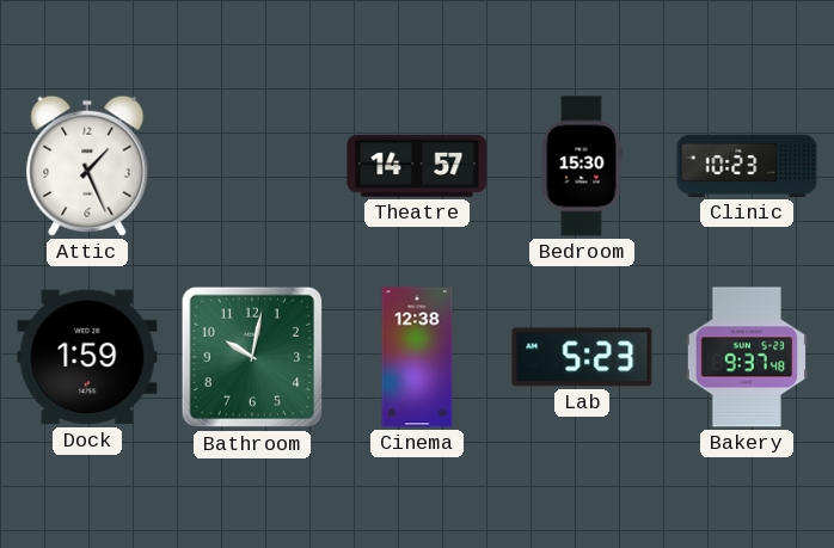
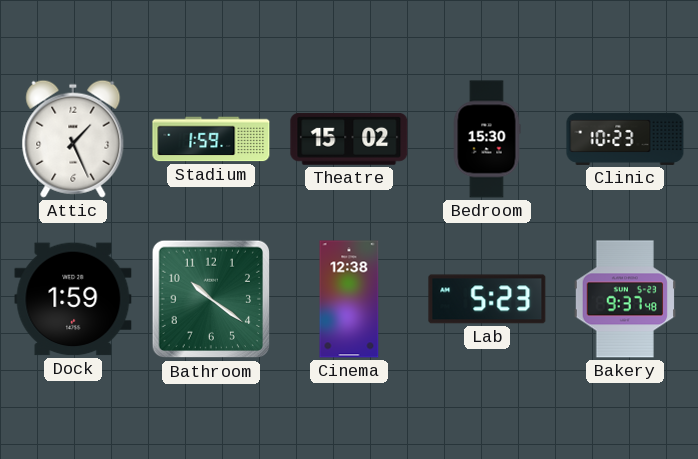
Stadium: none -> 1:59 (211, 139)
Theatre: 14:57 -> 15:02 (349, 139)
Bathroom: 10:02 -> 10:21 (211, 299)
